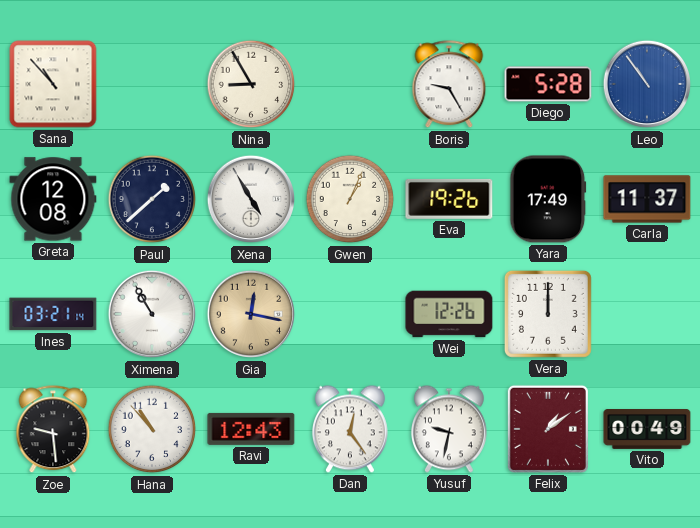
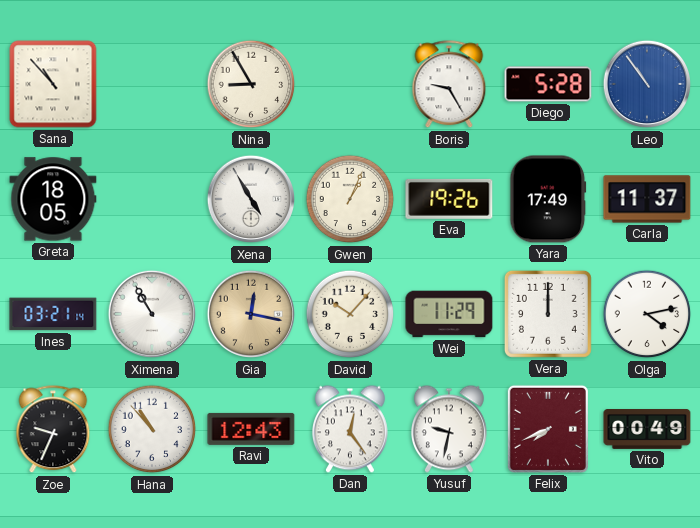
Greta: 12:08 -> 18:05 (53, 199)
Paul: 1:38 -> none (152, 199)
David: none -> 10:07 (350, 314)
Wei: 12:26 -> 11:29 (449, 314)
Olga: none -> 4:13 (647, 314)
Zoe: 9:29 -> 9:34 (53, 430)
Felix: 1:09 -> 7:41 (548, 429)
